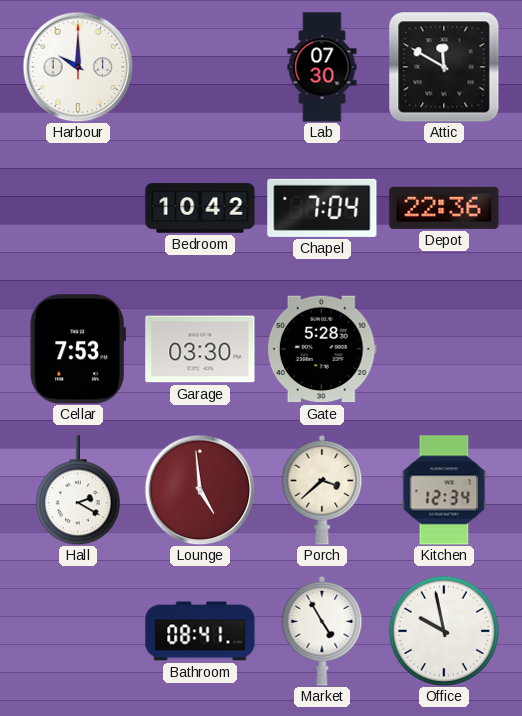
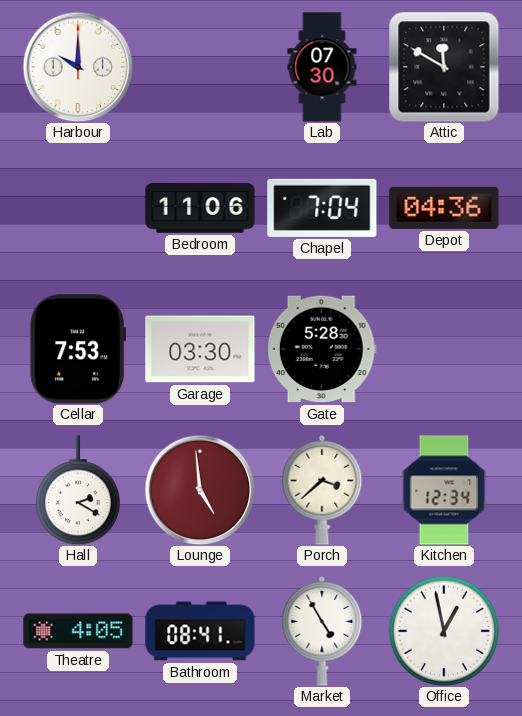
Bedroom: 10:42 -> 11:06 (200, 208)
Depot: 22:36 -> 04:36 (444, 208)
Theatre: none -> 4:05 (78, 631)
Office: 9:58 -> 12:58 (444, 631)
